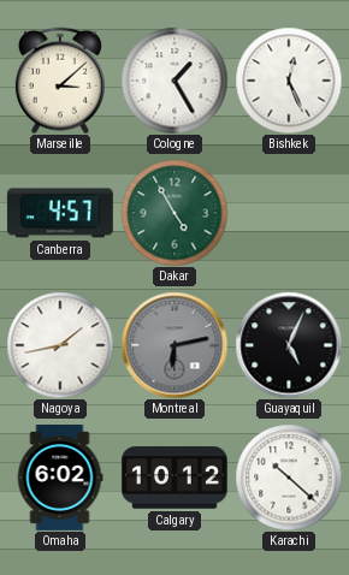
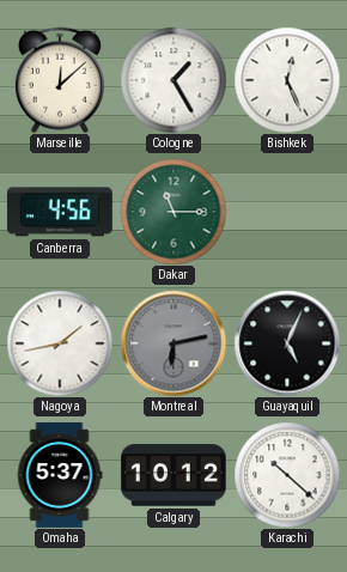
Marseille: 3:08 -> 12:08 (60, 80)
Canberra: 4:57 -> 4:56 (60, 212)
Dakar: 4:55 -> 11:15 (173, 212)
Omaha: 6:02 -> 5:37 (60, 475)
